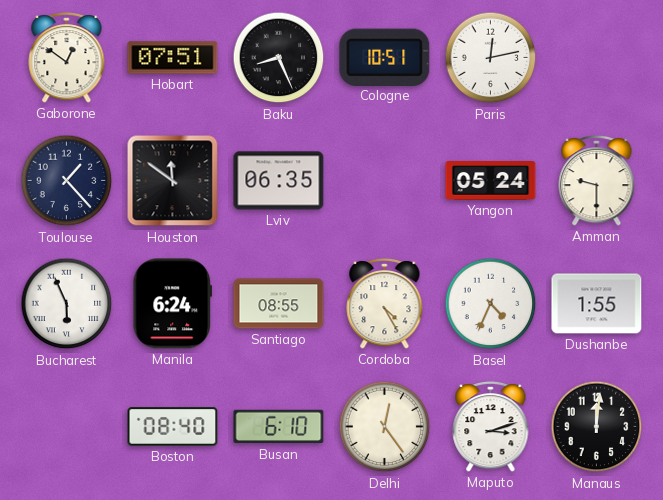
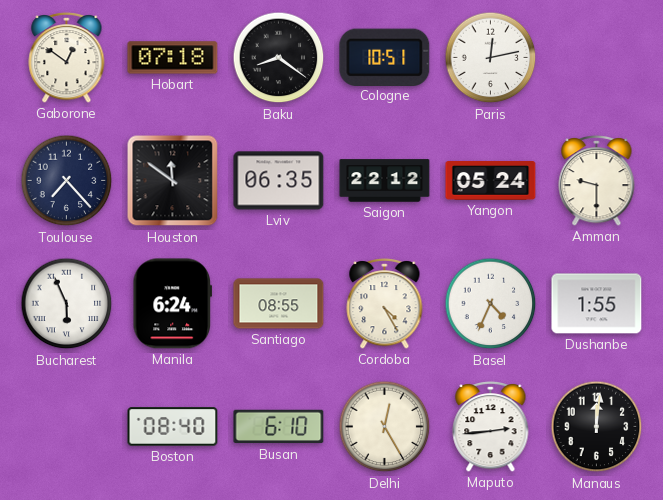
Hobart: 07:51 -> 07:18 (173, 58)
Baku: 8:26 -> 8:21 (279, 58)
Toulouse: 1:23 -> 7:23 (67, 181)
Saigon: none -> 22:12 (385, 181)
Delhi: 12:24 -> 12:25 (385, 427)
Maputo: 3:12 -> 2:44 (491, 426)
